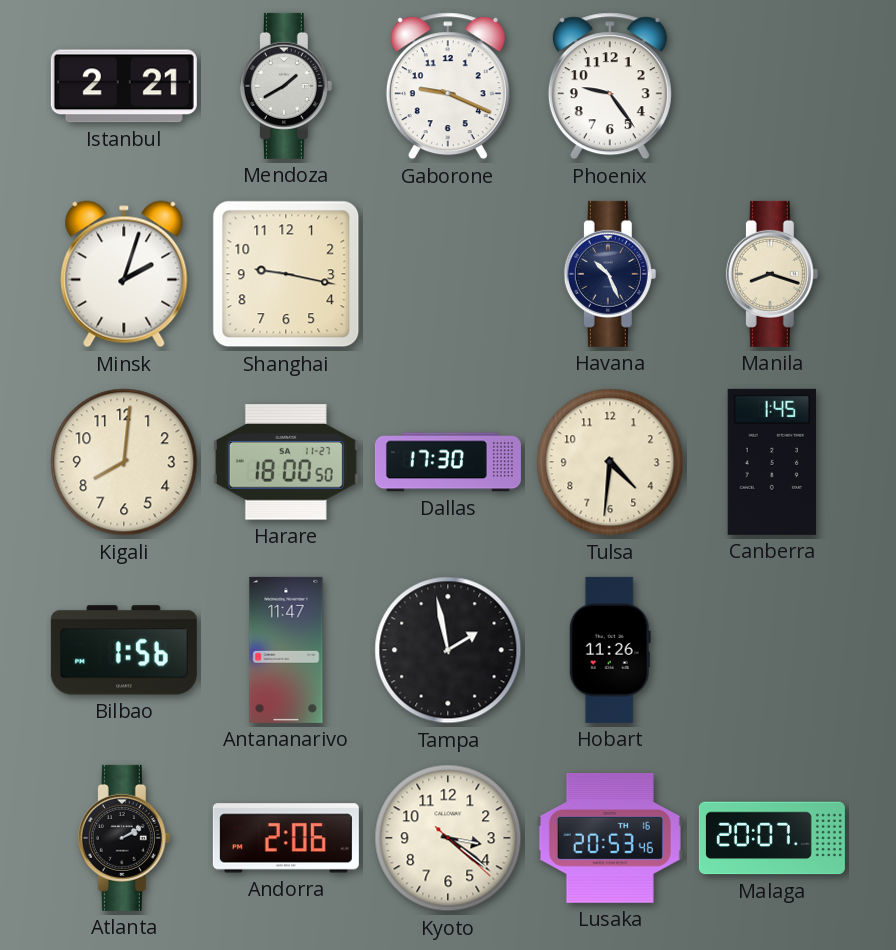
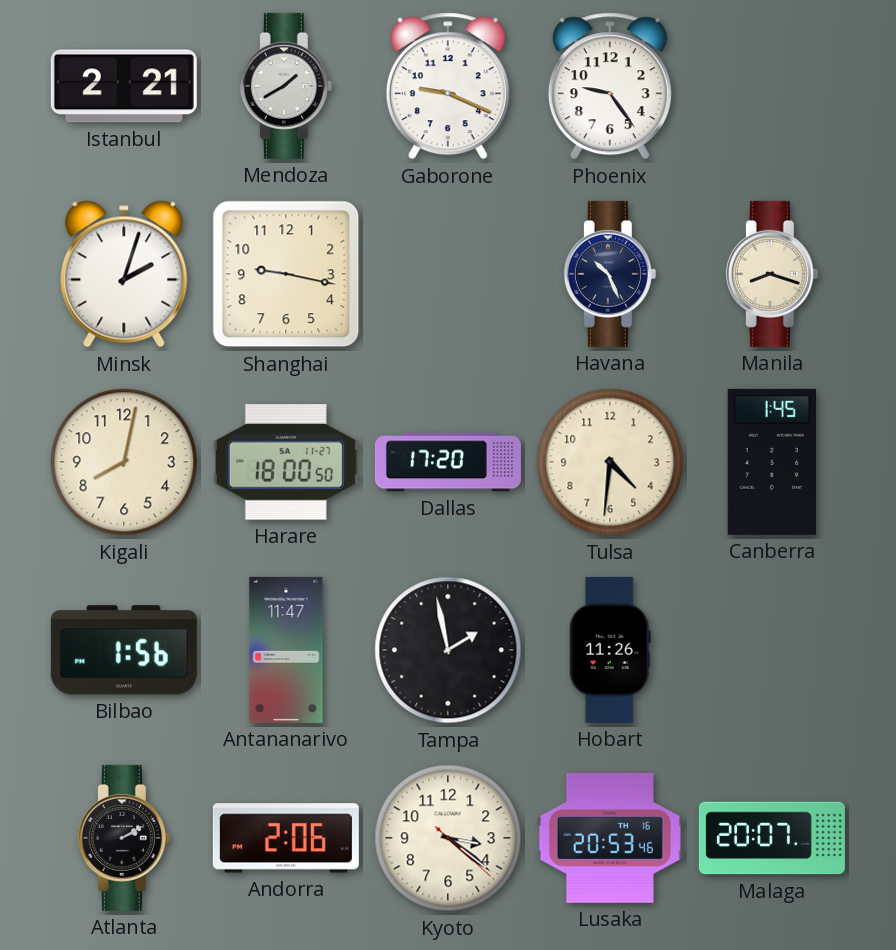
Kigali: 8:01 -> 8:02 (124, 462)
Dallas: 17:30 -> 17:20 (448, 462)
